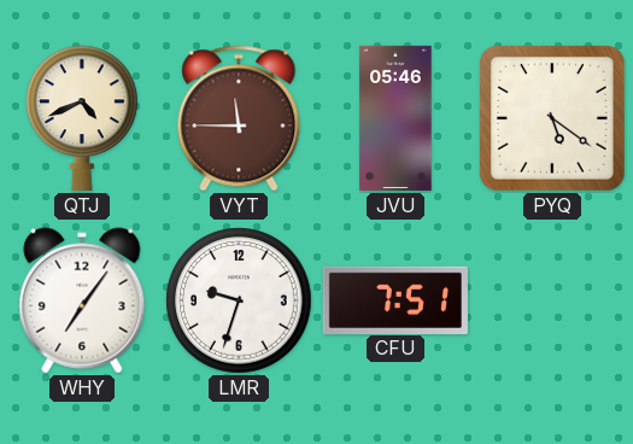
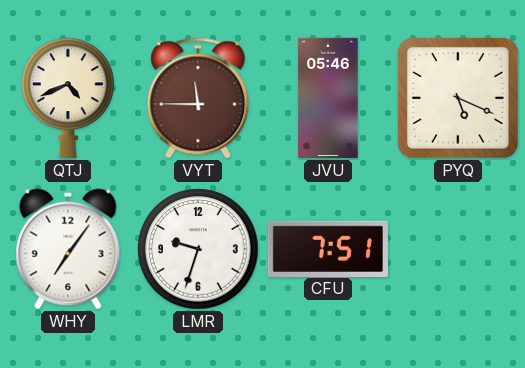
PYQ: 5:21 -> 5:19 (458, 98)
